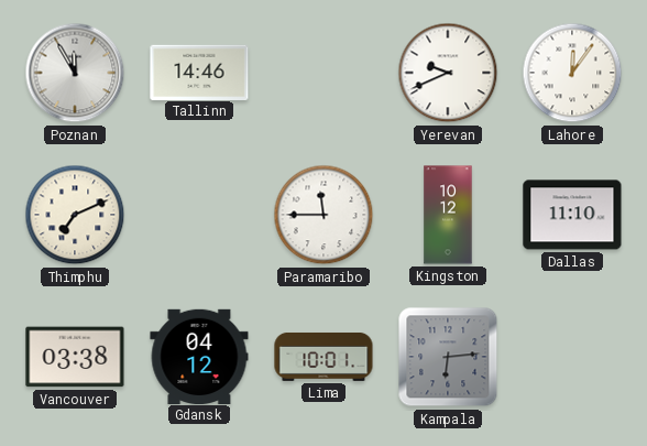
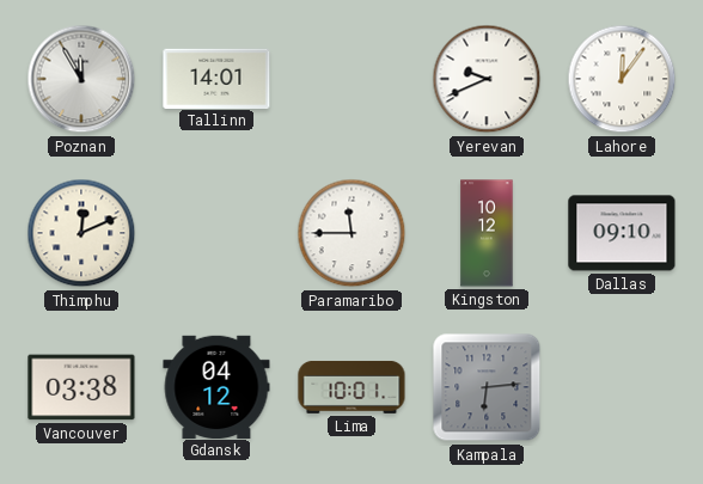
Tallinn: 14:46 -> 14:01 (216, 78)
Thimphu: 7:11 -> 12:11 (81, 233)
Dallas: 11:10 -> 09:10 (622, 233)
